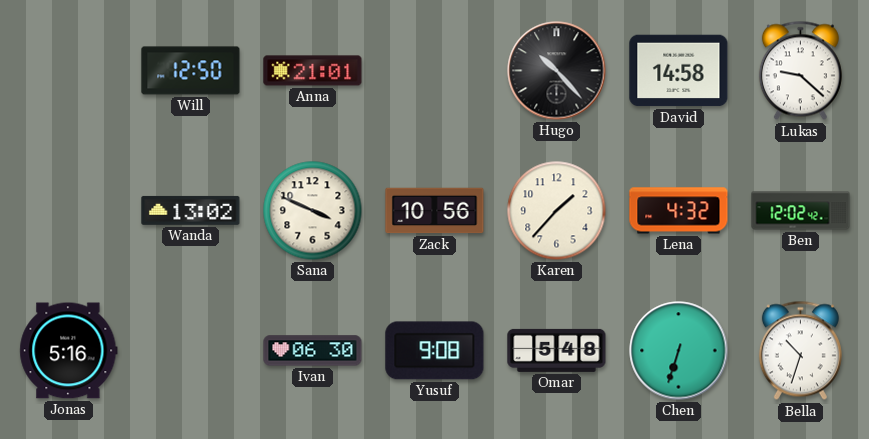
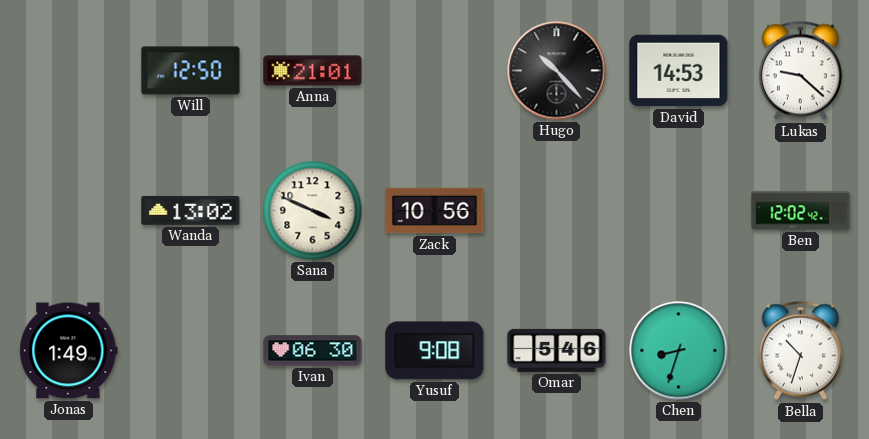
David: 14:58 -> 14:53 (679, 71)
Karen: 1:37 -> none (557, 211)
Lena: 4:32 -> none (679, 211)
Jonas: 5:16 -> 1:49 (69, 351)
Omar: 5:48 -> 5:46 (557, 350)
Chen: 6:33 -> 8:33 (679, 351)
